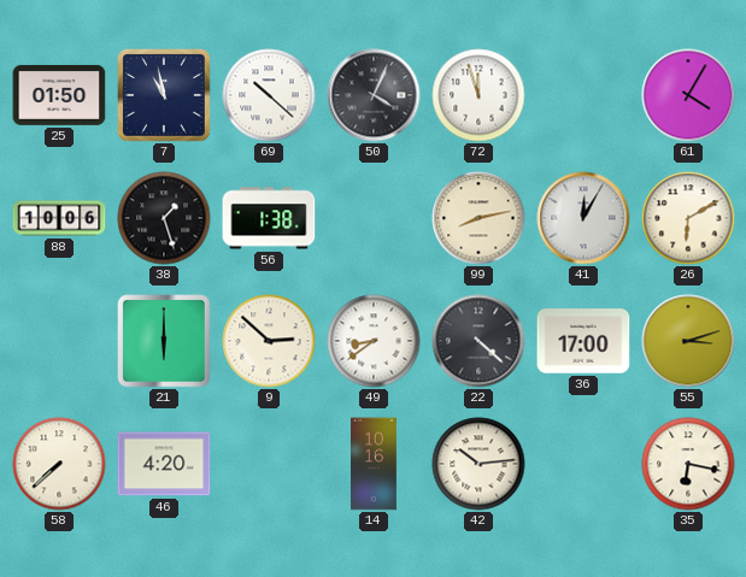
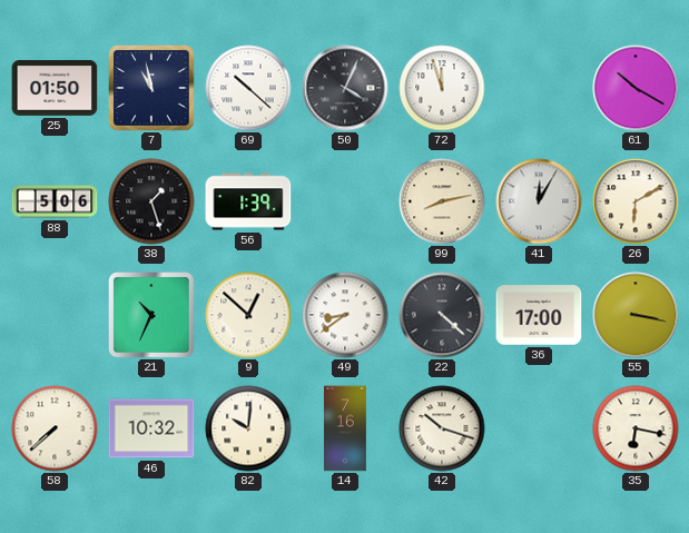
61: 4:05 -> 10:20 (636, 88)
88: 10:06 -> 5:06 (55, 201)
56: 1:38 -> 1:39 (248, 201)
21: 6:00 -> 10:34 (152, 316)
9: 2:52 -> 12:52 (248, 315)
55: 3:12 -> 3:17 (636, 315)
46: 4:20 -> 10:32 (151, 428)
82: none -> 10:01 (248, 428)
14: 10:16 -> 7:16 (346, 428)
42: 10:14 -> 10:18 (442, 428)
